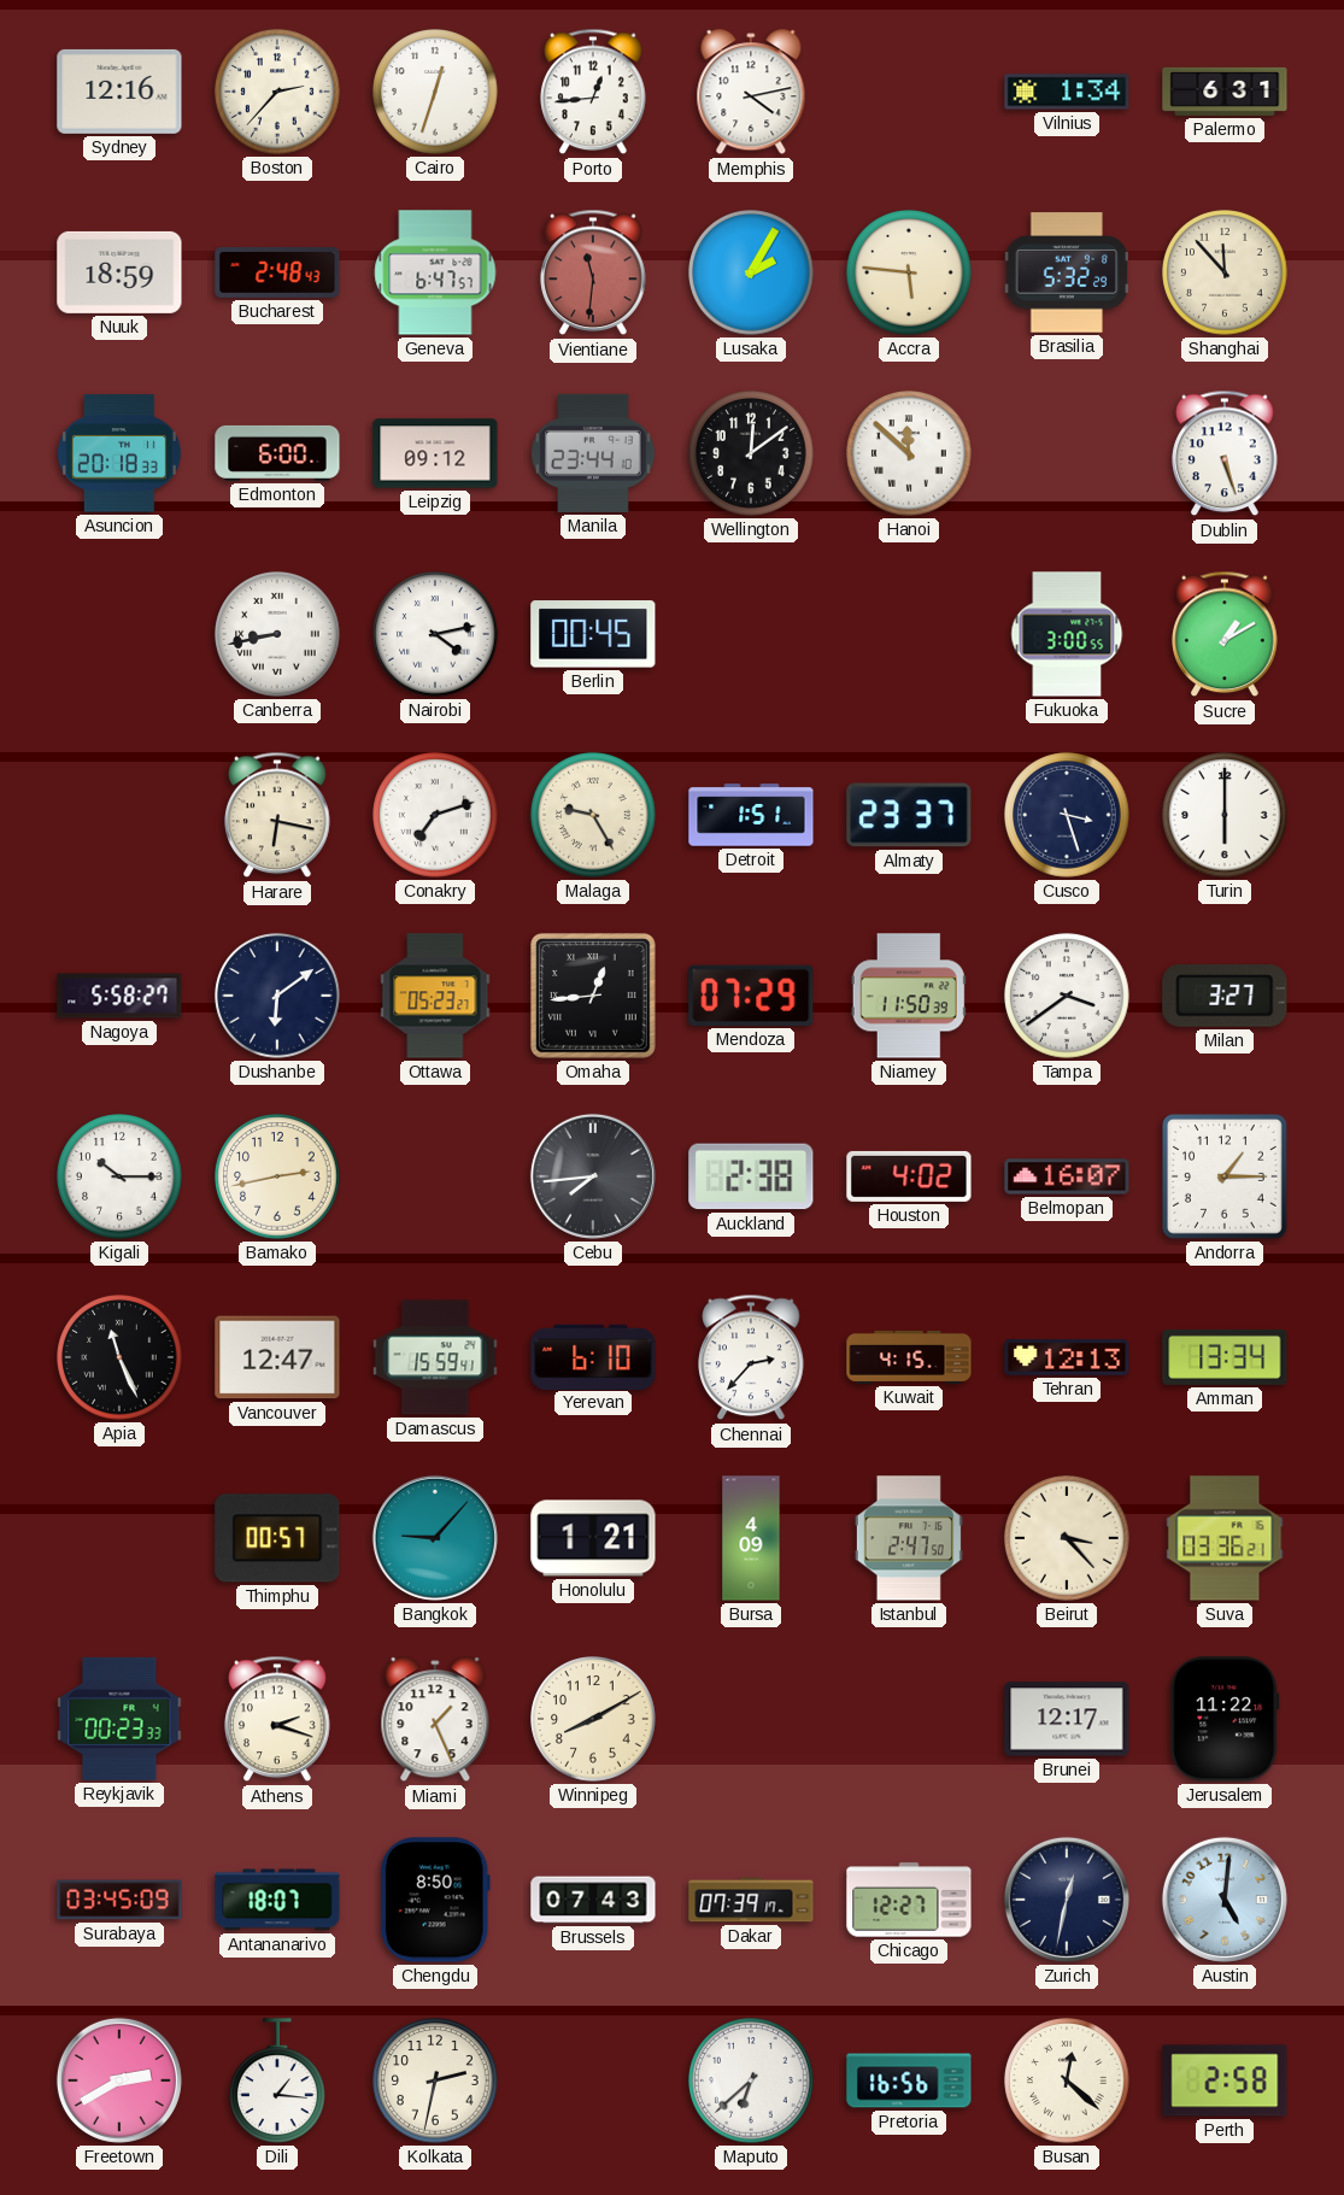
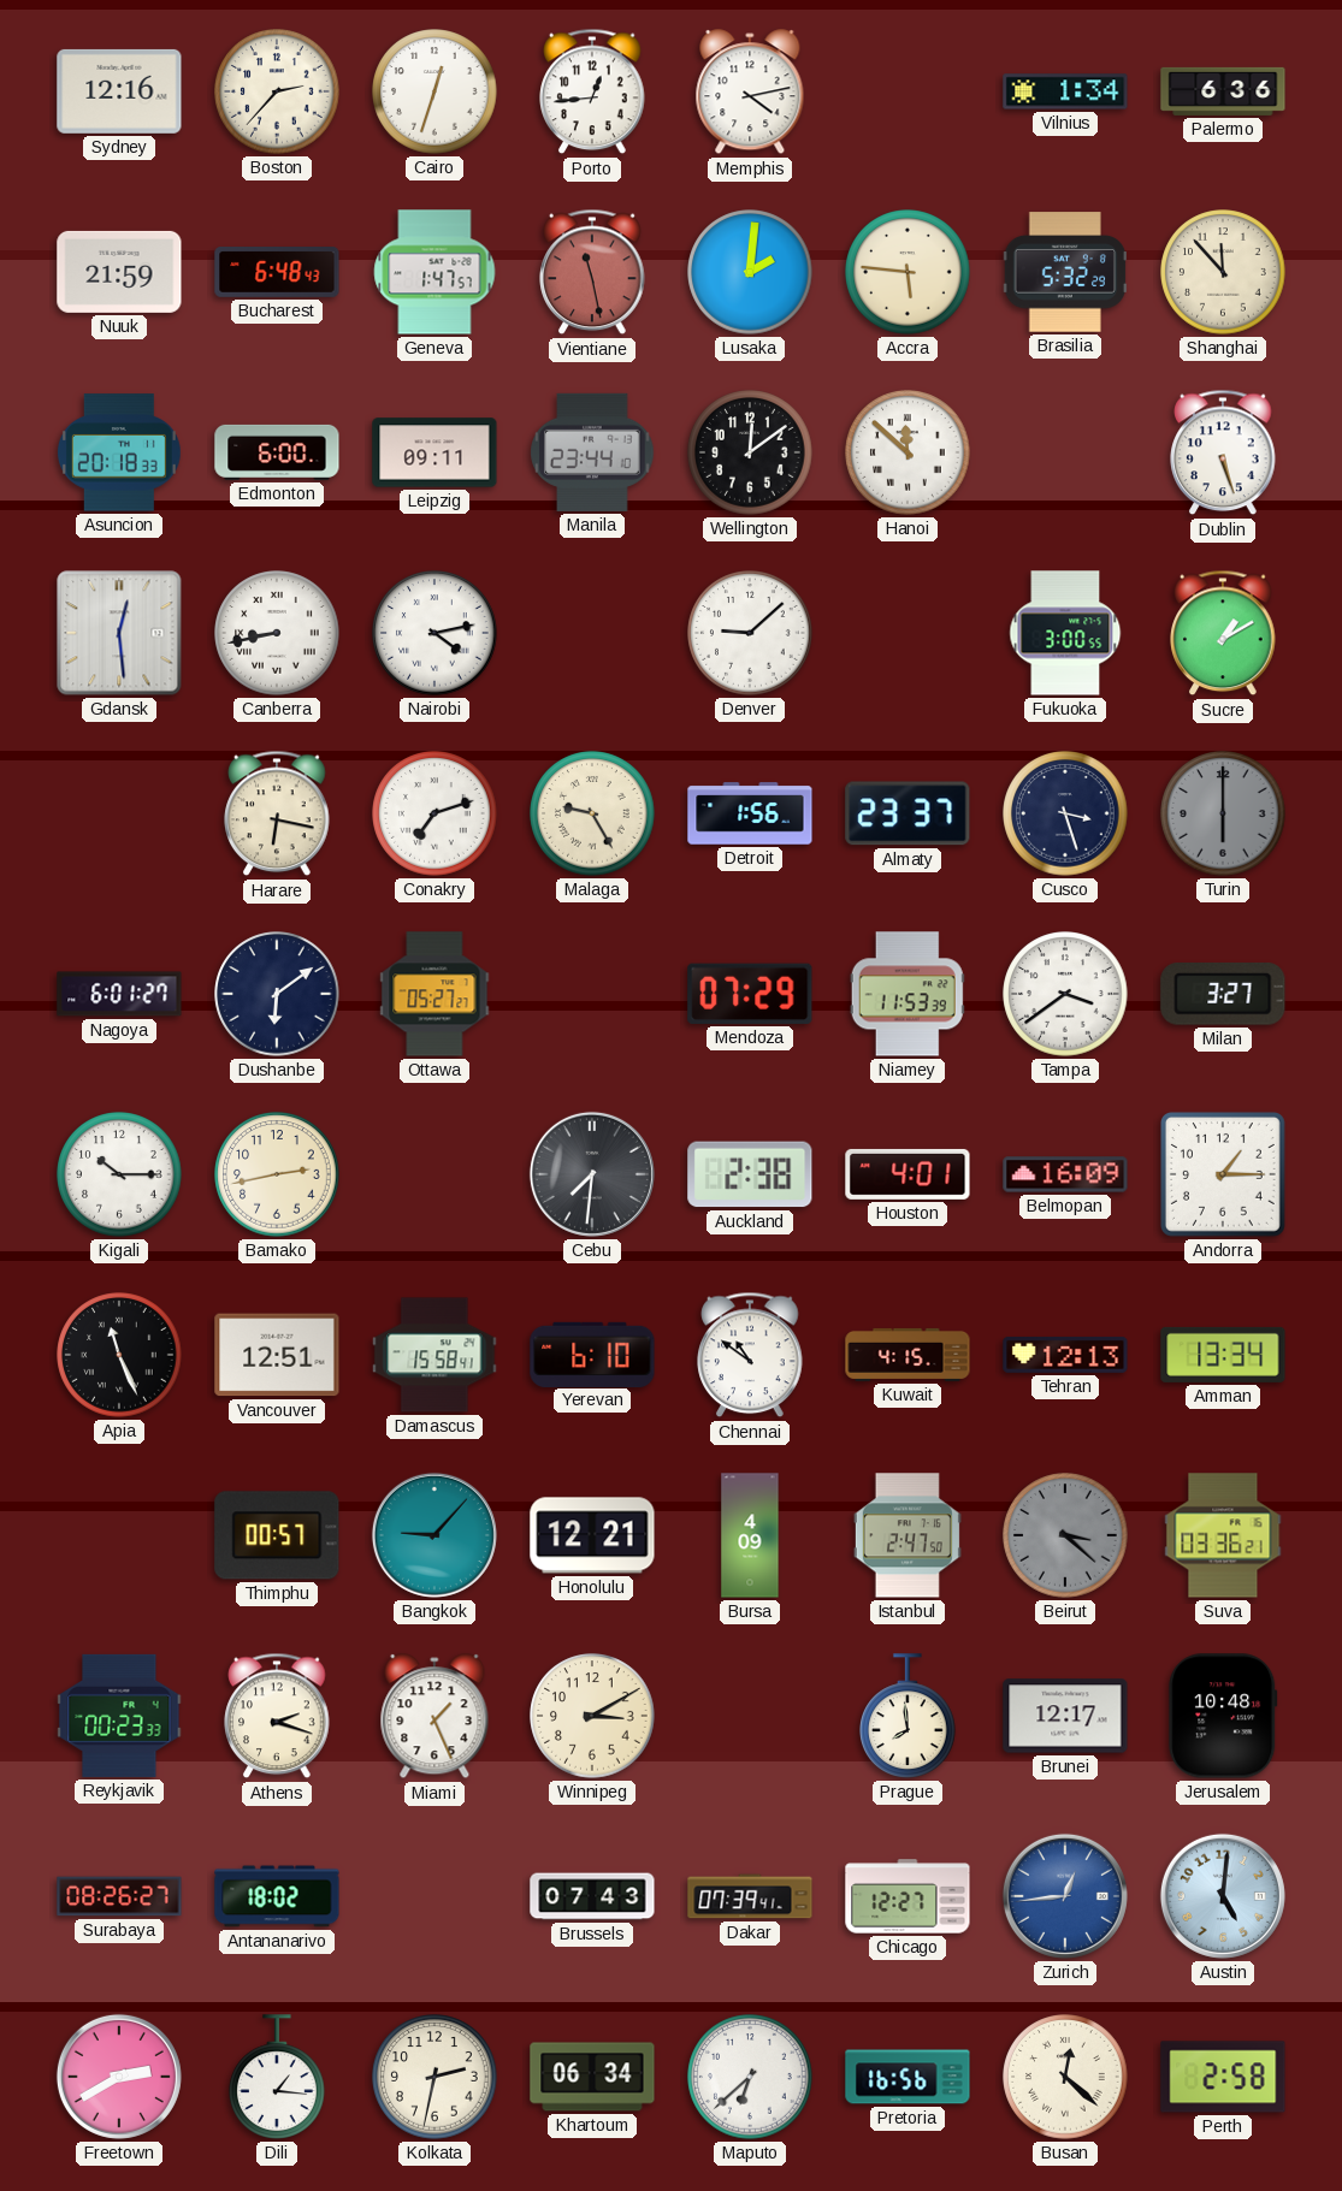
Palermo: 6:31 -> 6:36 (1223, 91)
Nuuk: 18:59 -> 21:59 (119, 272)
Bucharest: 2:48 -> 6:48 (277, 273)
Geneva: 6:47 -> 1:47 (434, 272)
Vientiane: 11:31 -> 11:28 (592, 272)
Lusaka: 2:05 -> 2:01 (750, 272)
Leipzig: 09:12 -> 09:11 (434, 452)
Gdansk: none -> 12:29 (119, 633)
Berlin: 00:45 -> none (593, 634)
Denver: none -> 9:08 (750, 633)
Detroit: 1:51 -> 1:56 (750, 813)
Turin dial: white -> grey (1223, 813)
Nagoya: 5:58 -> 6:01 (119, 994)
Ottawa: 05:23 -> 05:27 (434, 994)
Omaha: 12:44 -> none (594, 997)
Niamey: 11:50 -> 11:53 (908, 994)
Cebu: 7:44 -> 7:31 (592, 1174)
Houston: 4:02 -> 4:01 (908, 1174)
Belmopan: 16:07 -> 16:09 (1065, 1174)
Vancouver: 12:47 -> 12:51 (277, 1355)
Damascus: 15:59 -> 15:58 (434, 1355)
Chennai: 2:37 -> 10:51 (750, 1355)
Honolulu: 1:21 -> 12:21 (592, 1535)
Beirut: 3:23 -> 3:22 (1065, 1535)
Beirut dial: cream -> grey (1065, 1535)
Winnipeg: 8:10 -> 3:10 (592, 1716)
Prague: none -> 7:59 (909, 1716)
Jerusalem: 11:22 -> 10:48 (1223, 1716)
Surabaya: 03:45 -> 08:26 (119, 1896)
Antananarivo: 18:07 -> 18:02 (277, 1896)
Chengdu: 8:50 -> none (435, 1900)
Dakar: 07:39:17 -> 07:39:41 (750, 1896)
Zurich: 12:32 -> 12:44 (1065, 1896)
Zurich dial: navy -> blue (1065, 1896)
Khartoum: none -> 06:34 (592, 2077)
